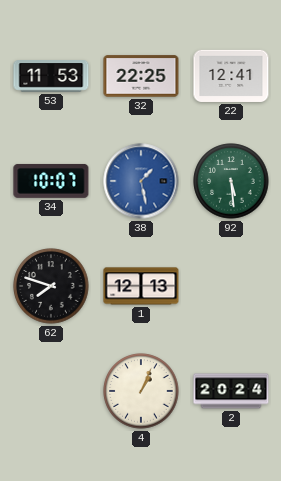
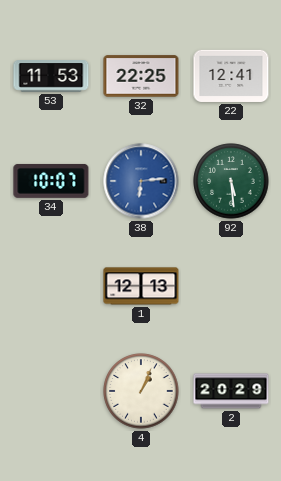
38: 1:28 -> 6:14 (141, 181)
62: 7:48 -> none (51, 286)
2: 20:24 -> 20:29 (231, 391)
